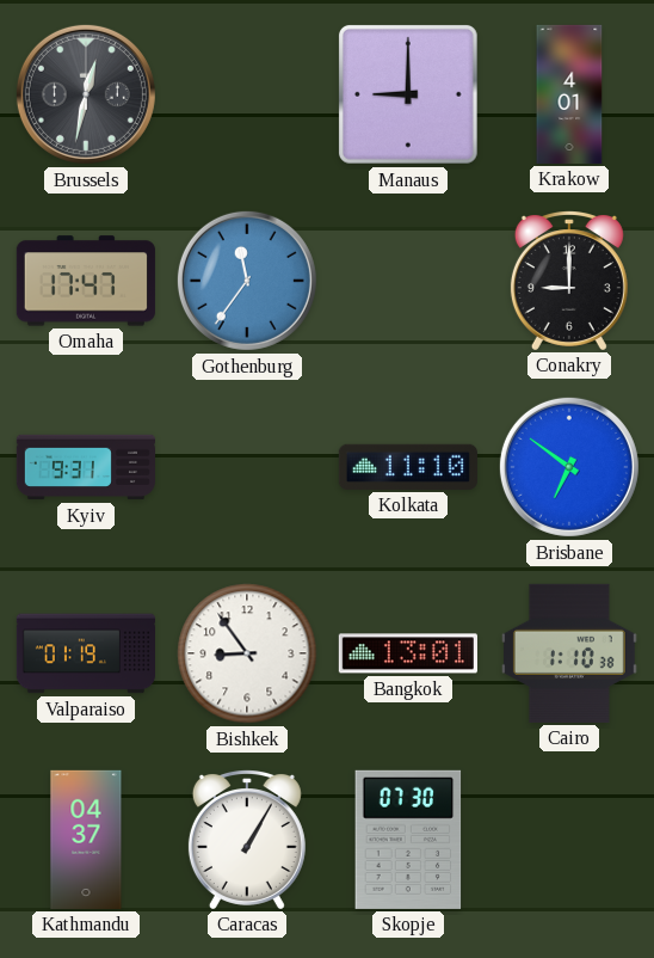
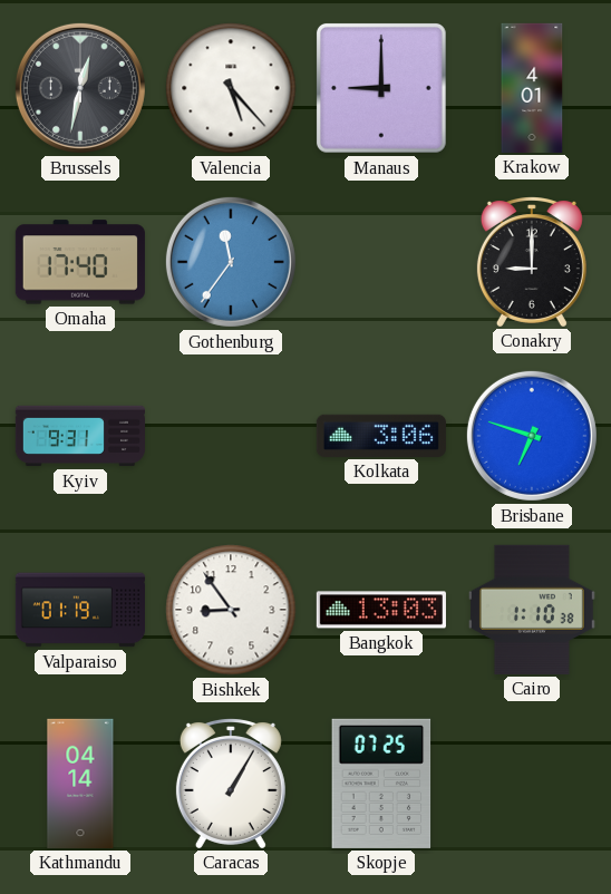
Valencia: none -> 5:23 (231, 88)
Omaha: 17:47 -> 17:40 (80, 262)
Kolkata: 11:10 -> 3:06 (381, 436)
Brisbane: 6:51 -> 6:48 (532, 436)
Bangkok: 13:01 -> 13:03 (381, 610)
Kathmandu: 04:37 -> 04:14 (80, 784)
Skopje: 07:30 -> 07:25 (381, 784)
